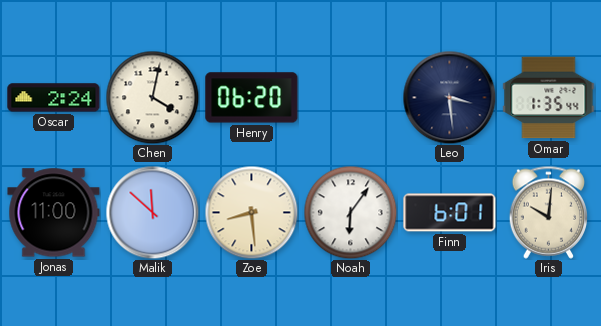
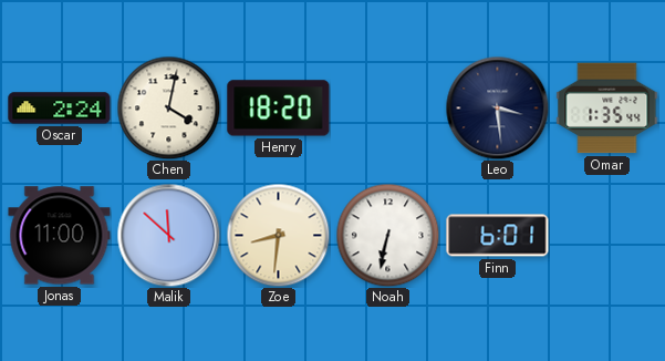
Henry: 06:20 -> 18:20 (279, 109)
Zoe: 8:29 -> 8:31 (278, 235)
Noah: 6:06 -> 6:32 (387, 235)
Iris: 10:01 -> none (549, 212)
